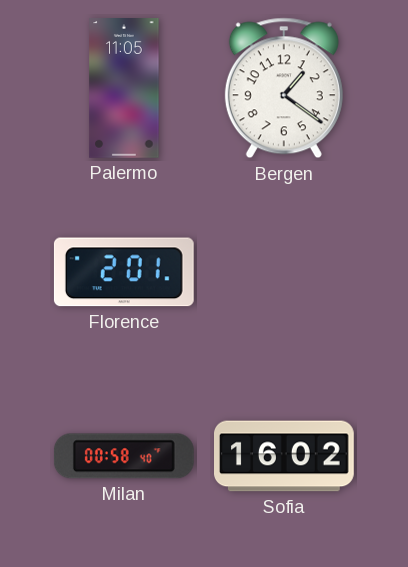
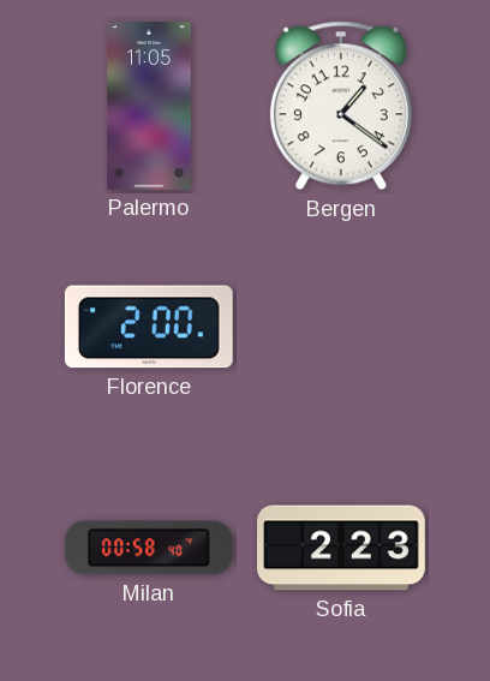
Florence: 2:01 -> 2:00 (149, 327)
Sofia: 16:02 -> 2:23 (342, 548)
